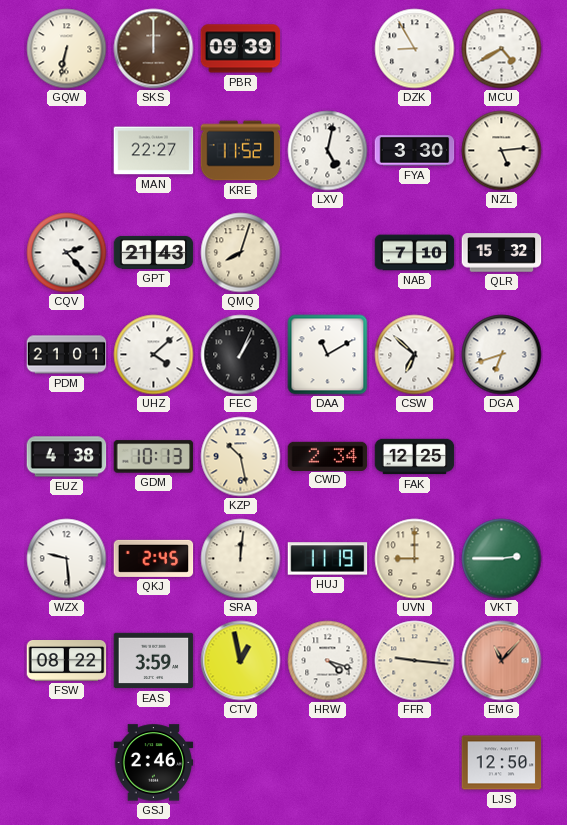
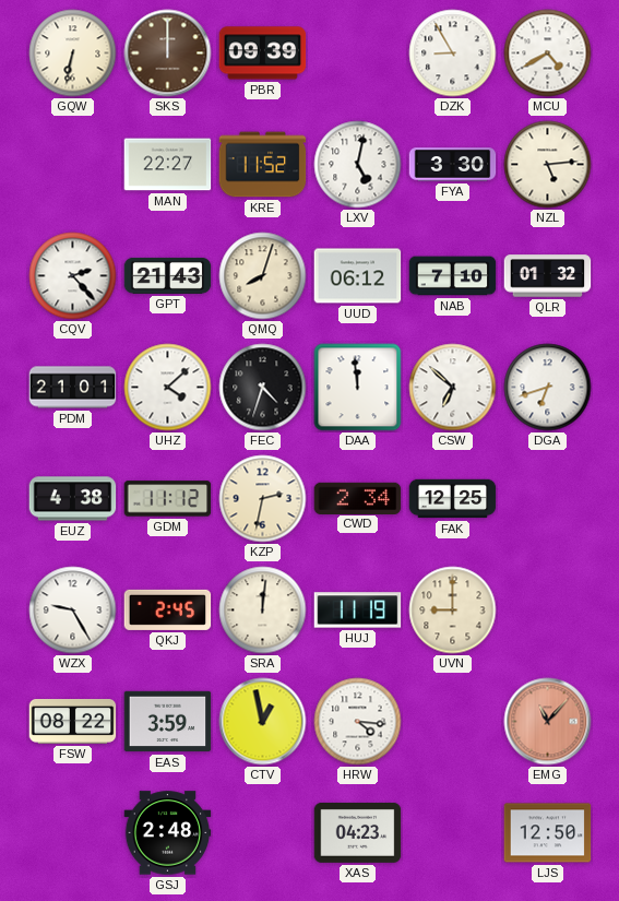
UUD: none -> 06:12 (358, 276)
QLR: 15:32 -> 01:32 (548, 276)
FEC: 1:04 -> 4:33 (263, 388)
DAA: 11:10 -> 11:59 (358, 388)
GDM: 10:13 -> 11:12 (168, 499)
KZP: 10:28 -> 2:32 (263, 499)
WZX: 9:29 -> 9:25 (73, 610)
VKT: 2:45 -> none (502, 559)
HRW: 4:18 -> 4:16 (358, 722)
FFR: 9:16 -> none (415, 661)
GSJ: 2:46 -> 2:48 (168, 833)
XAS: none -> 04:23 (358, 832)
